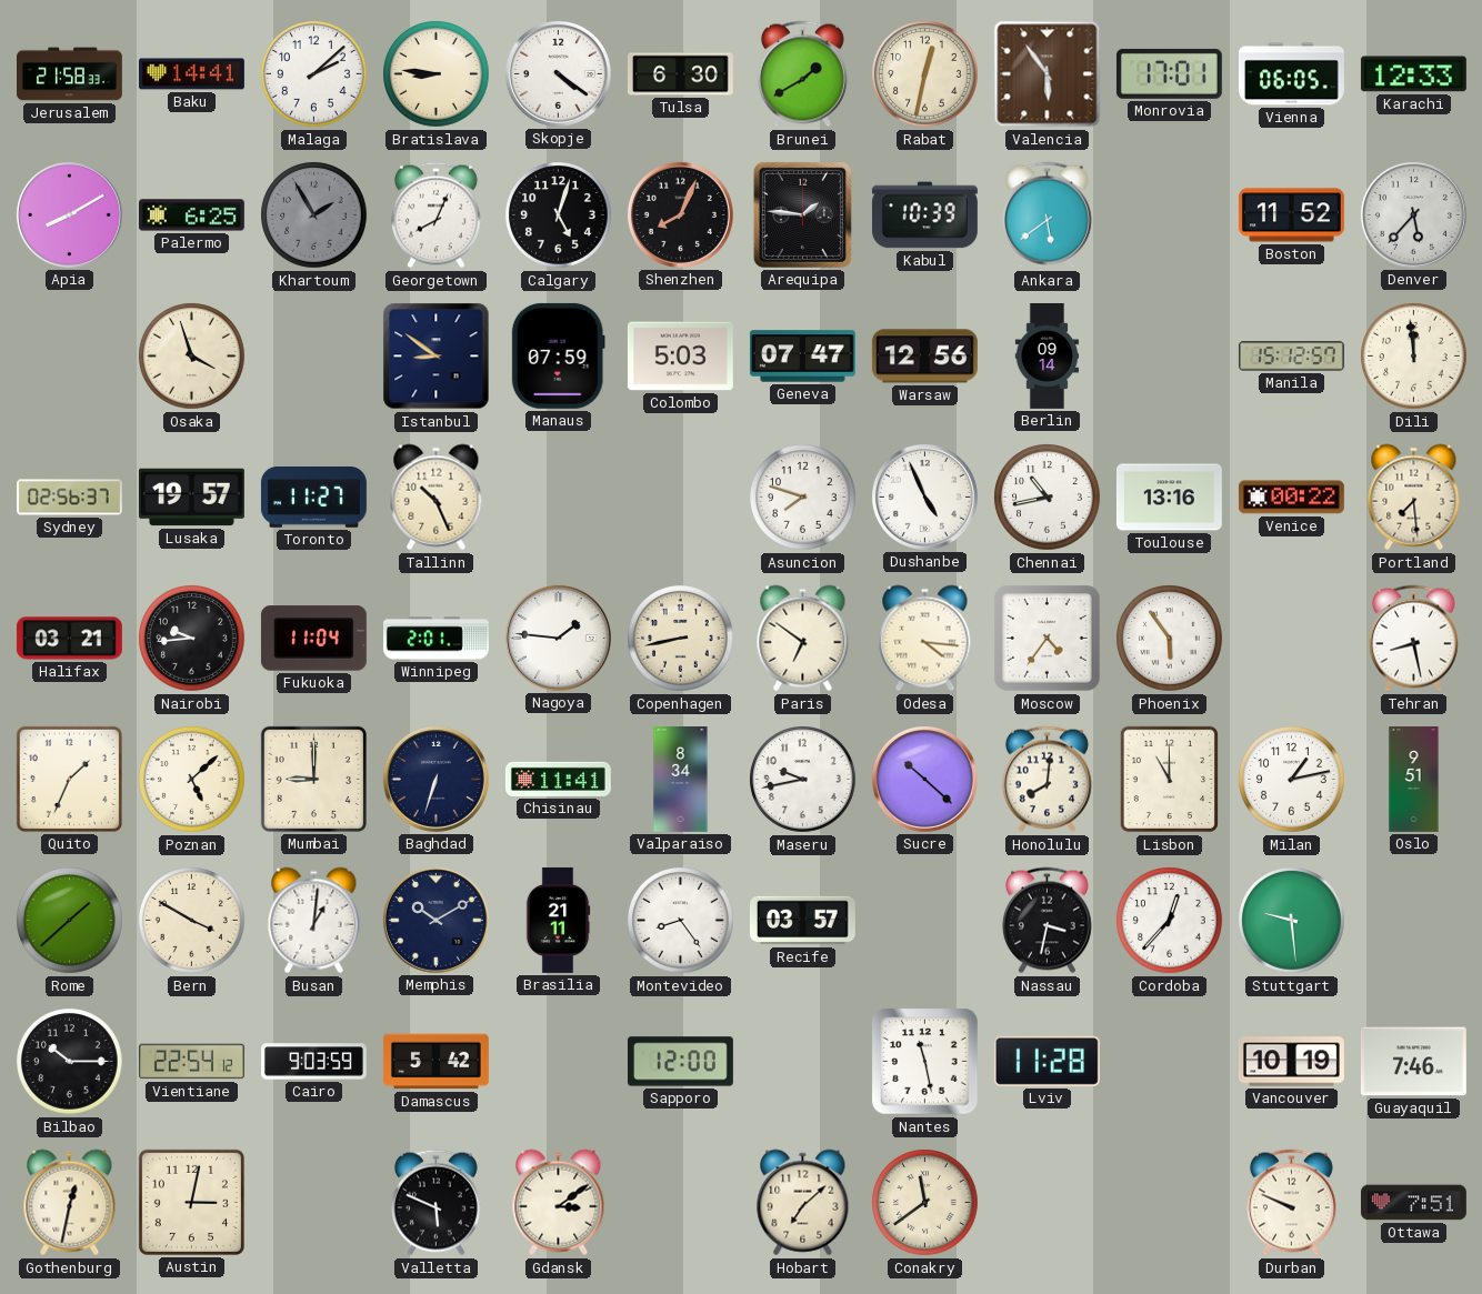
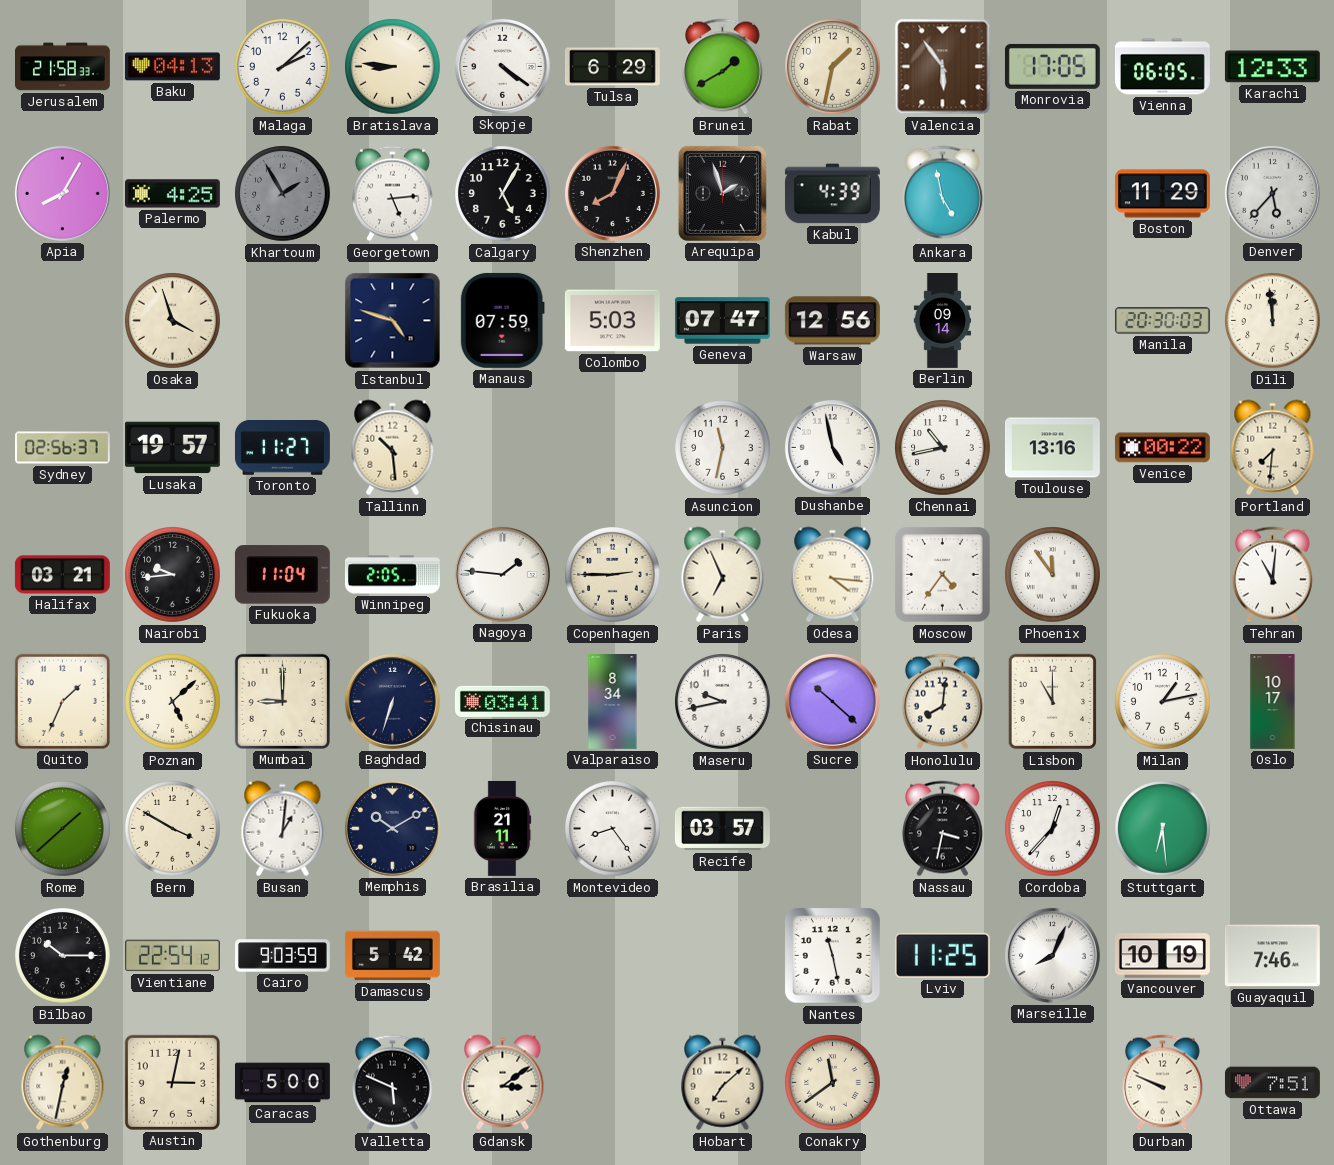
Baku: 14:41 -> 04:13 (172, 67)
Tulsa: 6:30 -> 6:29 (612, 67)
Rabat: 12:32 -> 1:32 (833, 67)
Monrovia: 17:01 -> 17:05 (1052, 66)
Apia: 8:10 -> 8:05 (62, 193)
Palermo: 6:25 -> 4:25 (172, 194)
Georgetown: 8:04 -> 5:14 (392, 194)
Calgary: 5:03 -> 5:05 (503, 194)
Arequipa: 1:46 -> 1:57 (722, 193)
Kabul: 10:39 -> 4:39 (832, 194)
Ankara: 5:39 -> 4:58 (942, 194)
Boston: 11:52 -> 11:29 (1162, 194)
Istanbul: 8:51 -> 4:48 (393, 321)
Manila: 15:12 -> 20:30 (1162, 321)
Tallinn: 10:26 -> 10:29 (393, 448)
Asuncion: 7:48 -> 11:32 (723, 448)
Dushanbe: 4:56 -> 4:58 (832, 447)
Portland: 7:29 -> 7:31 (1273, 448)
Winnipeg: 2:01 -> 2:05 (392, 575)
Copenhagen: 8:43 -> 2:45 (613, 575)
Paris: 6:51 -> 6:56 (723, 575)
Phoenix: 5:54 -> 11:54 (1053, 575)
Tehran: 8:28 -> 11:01 (1272, 575)
Chisinau: 11:41 -> 03:41 (502, 701)
Oslo: 9:51 -> 10:17 (1273, 702)
Stuttgart: 9:29 -> 6:29 (1163, 829)
Sapporo: 12:00 -> none (680, 1062)
Lviv: 11:28 -> 11:25 (942, 955)
Marseille: none -> 8:04 (1052, 955)
Caracas: none -> 5:00 (282, 1083)
